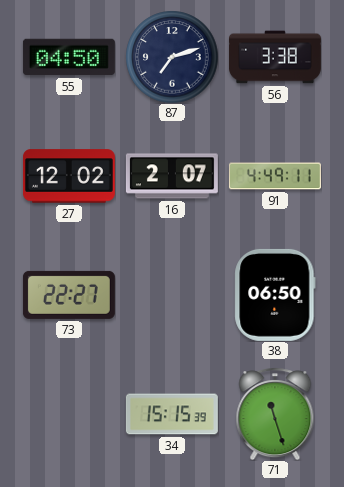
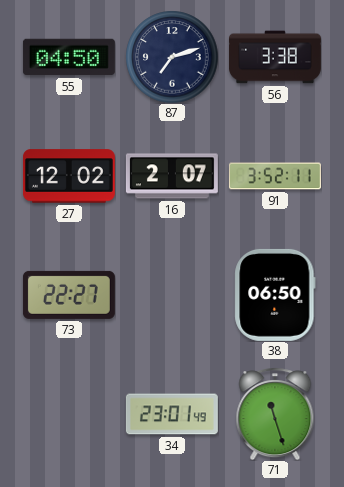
91: 4:49 -> 3:52 (275, 176)
34: 15:15 -> 23:01 (172, 414)
